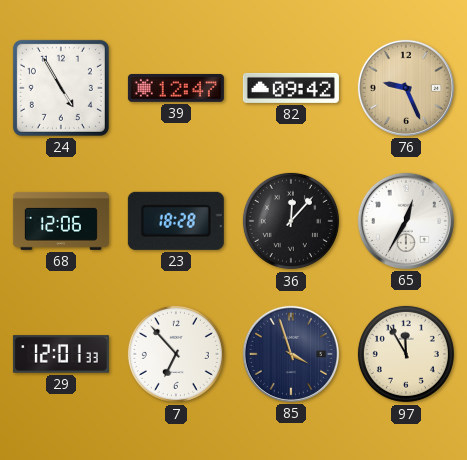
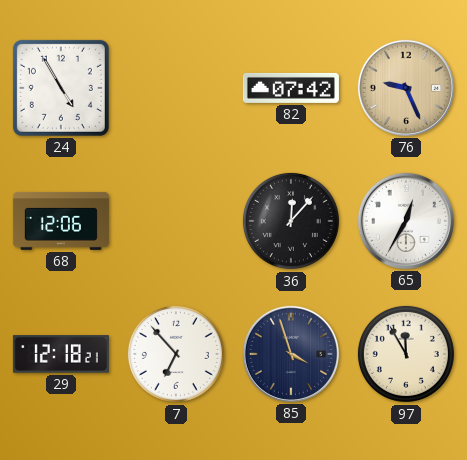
39: 12:47 -> none (176, 88)
82: 09:42 -> 07:42 (291, 88)
23: 18:28 -> none (176, 221)
29: 12:01 -> 12:18 (61, 354)
